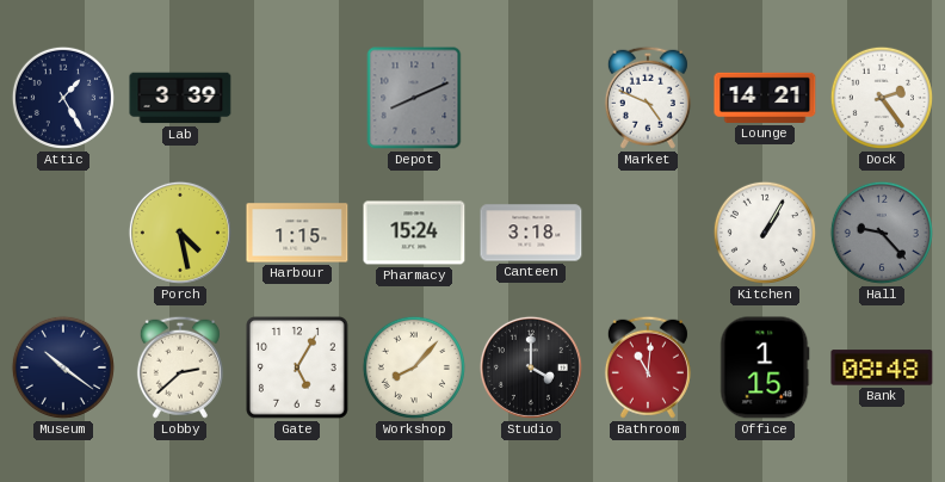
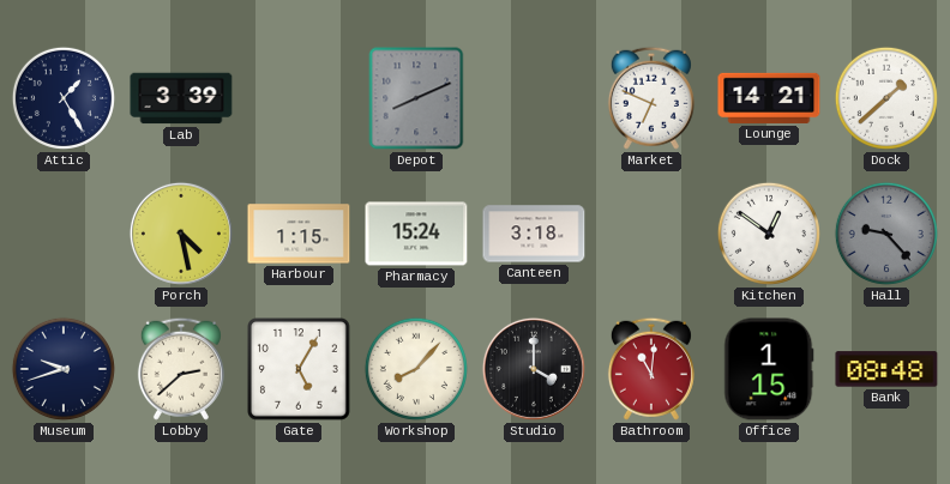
Market: 4:49 -> 6:49 (651, 98)
Dock: 2:24 -> 1:38 (886, 98)
Kitchen: 1:05 -> 12:51 (769, 234)
Museum: 10:21 -> 9:42 (64, 369)
